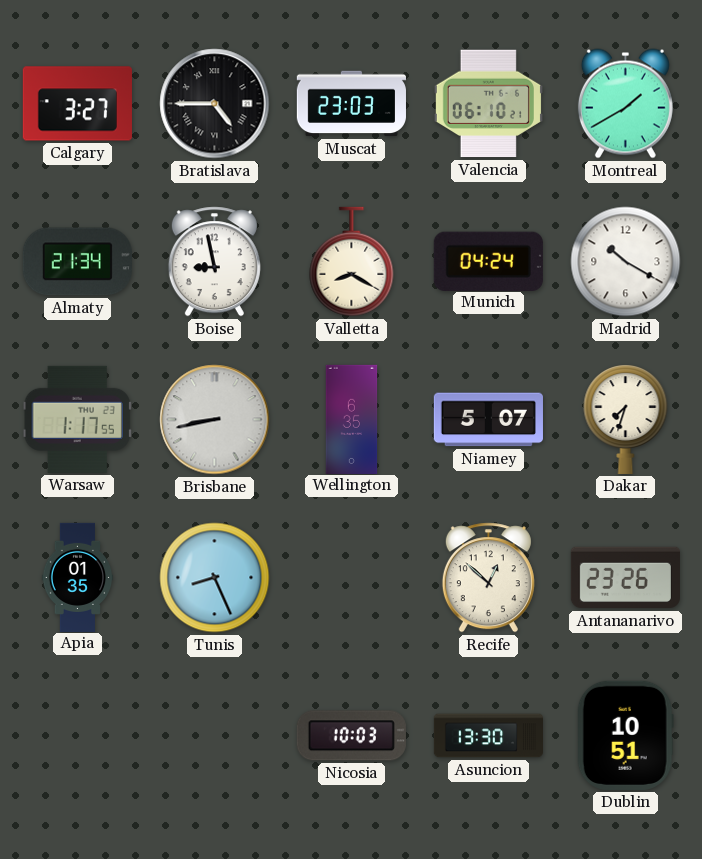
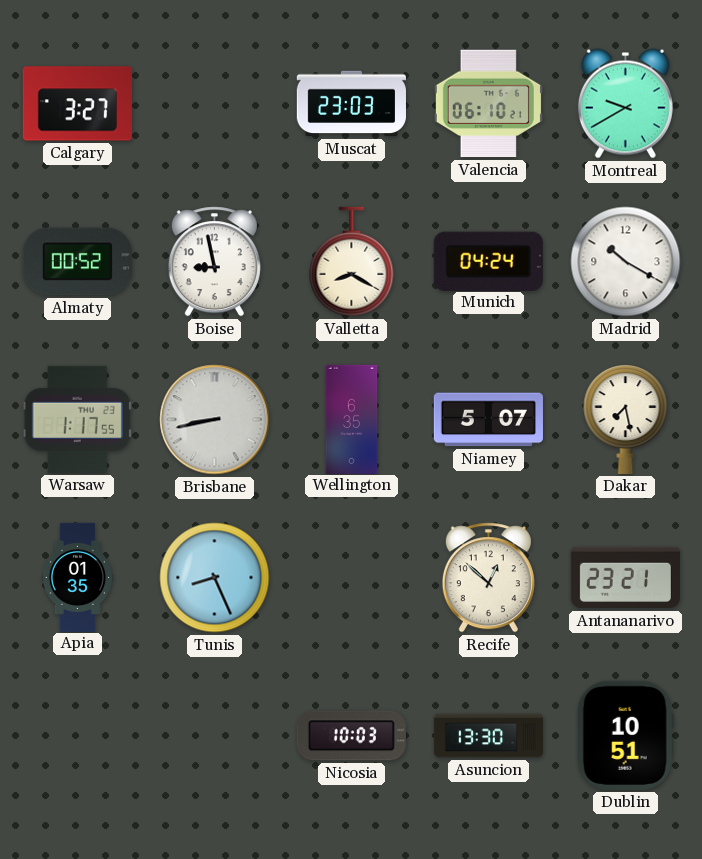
Bratislava: 4:45 -> none (215, 104)
Montreal: 1:40 -> 9:40 (625, 104)
Almaty: 21:34 -> 00:52 (77, 262)
Dakar: 7:33 -> 7:28 (626, 420)
Antananarivo: 23:26 -> 23:21 (625, 578)
